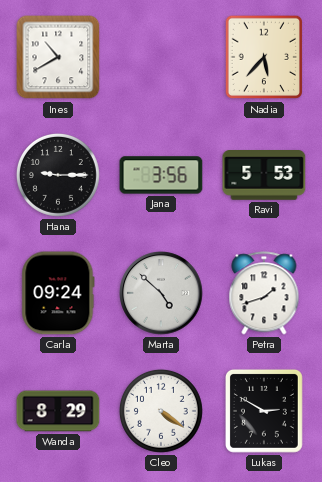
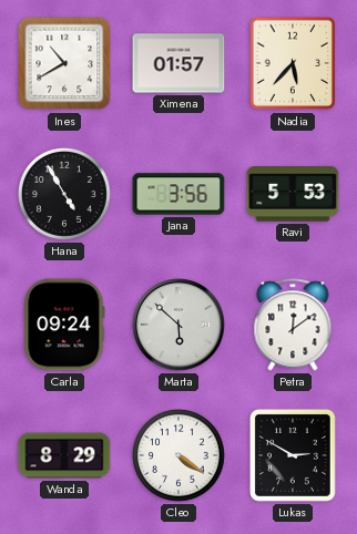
Ximena: none -> 01:57 (178, 63)
Hana: 9:15 -> 4:55 (64, 194)
Marta: 4:52 -> 5:52 (178, 325)
Petra: 1:42 -> 12:09 (293, 325)
